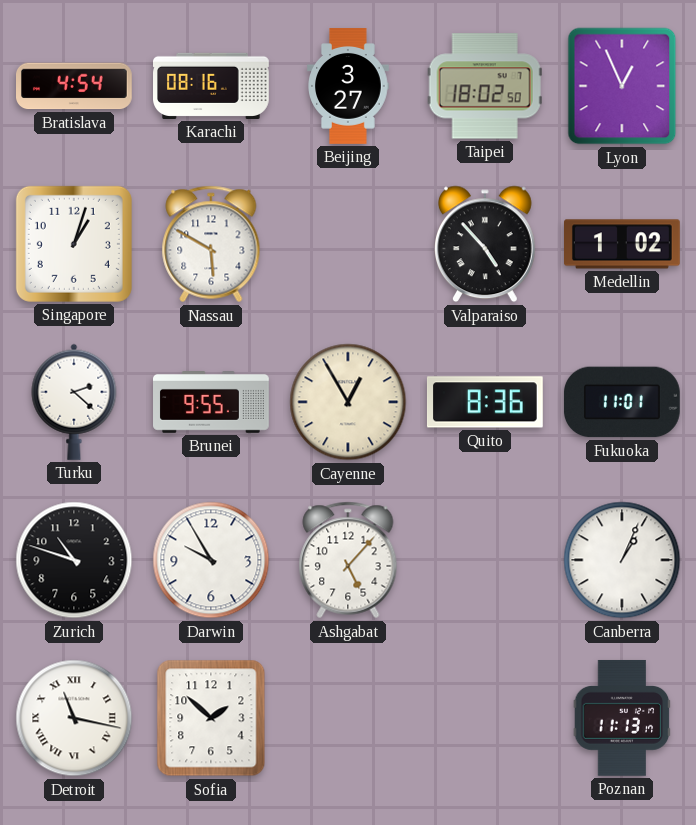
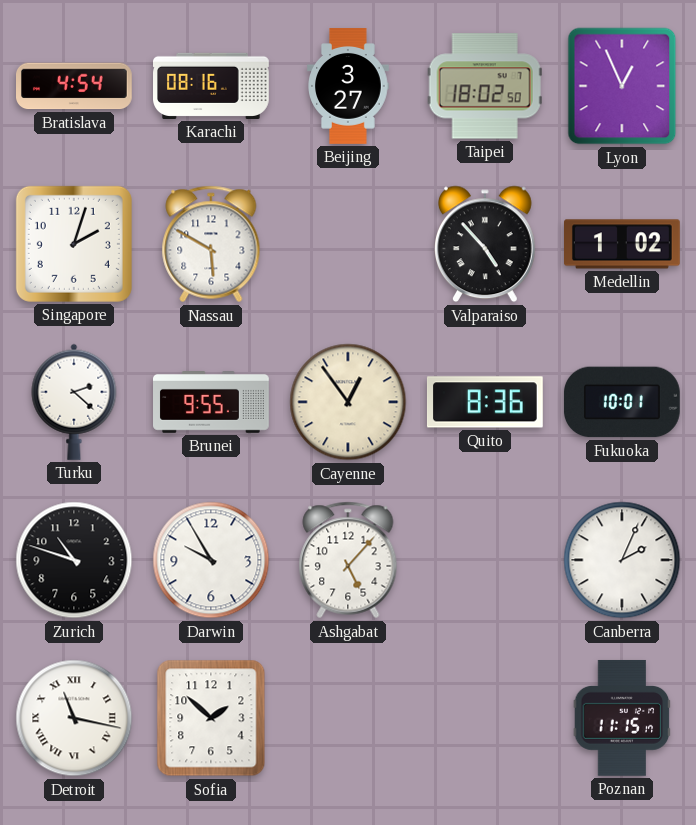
Singapore: 1:03 -> 2:03 (74, 244)
Cayenne: 12:55 -> 12:54 (348, 402)
Fukuoka: 11:01 -> 10:01 (622, 402)
Canberra: 1:04 -> 2:04 (622, 560)
Poznan: 11:13 -> 11:15 (622, 718)
